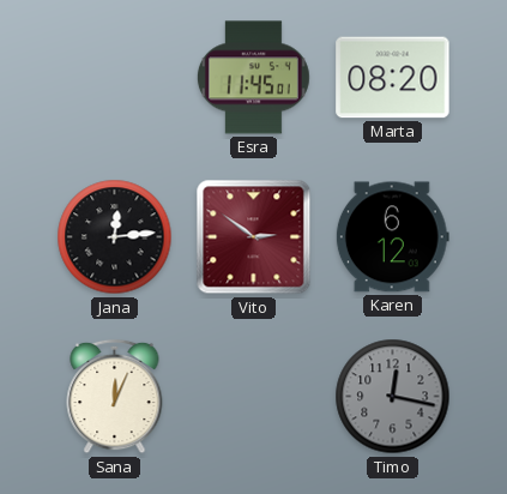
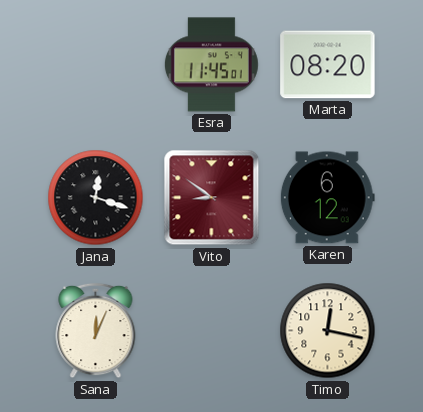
Jana: 12:14 -> 12:18 (96, 198)
Vito: 2:51 -> 8:51 (212, 198)
Timo dial: grey -> cream (328, 331)
